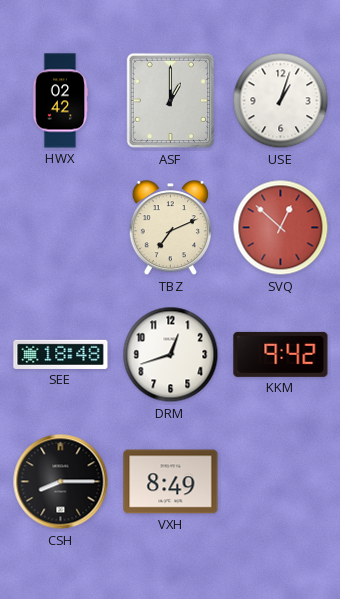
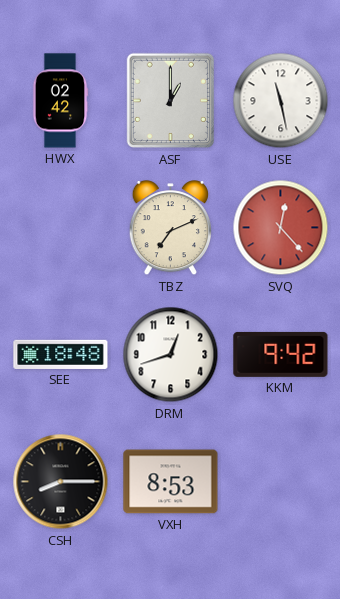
USE: 1:03 -> 11:28 (281, 101)
SVQ: 12:52 -> 12:23 (281, 228)
VXH: 8:49 -> 8:53 (171, 482)
